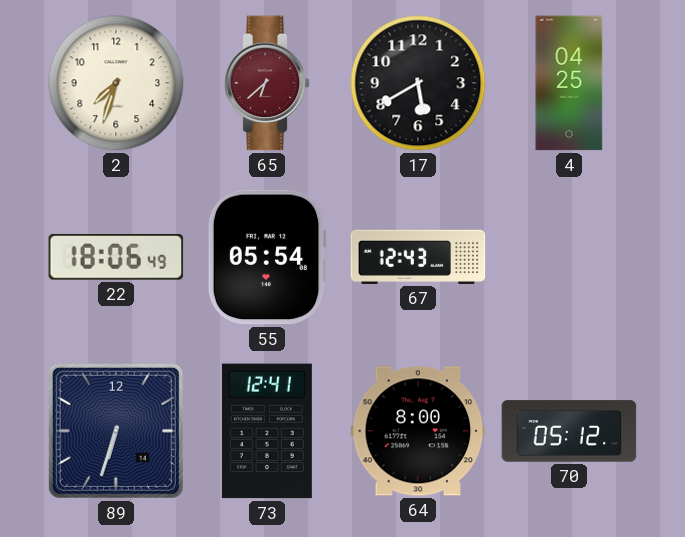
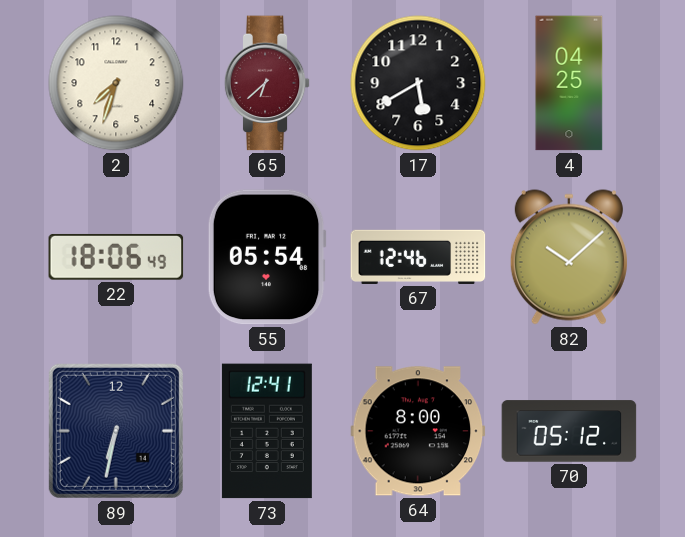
67: 12:43 -> 12:46 (418, 257)
82: none -> 10:08 (569, 257)
89: 6:33 -> 6:32 (116, 431)
